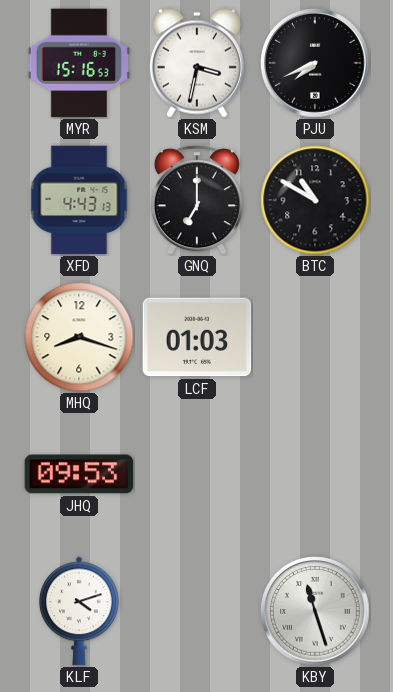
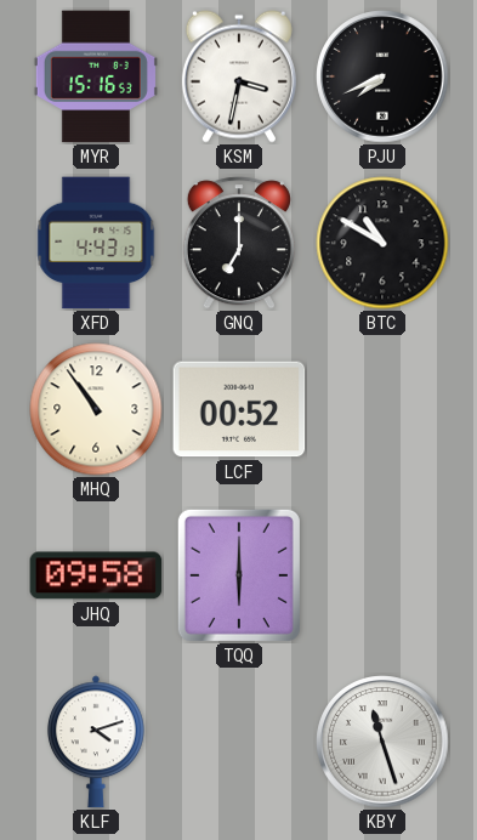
MHQ: 8:18 -> 10:54 (96, 409)
LCF: 01:03 -> 00:52 (239, 409)
JHQ: 09:53 -> 09:58 (96, 575)
TQQ: none -> 6:00 (239, 575)
